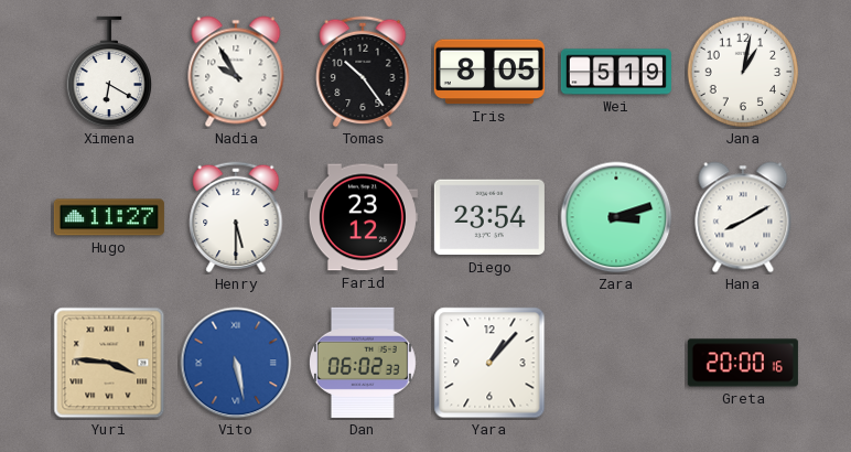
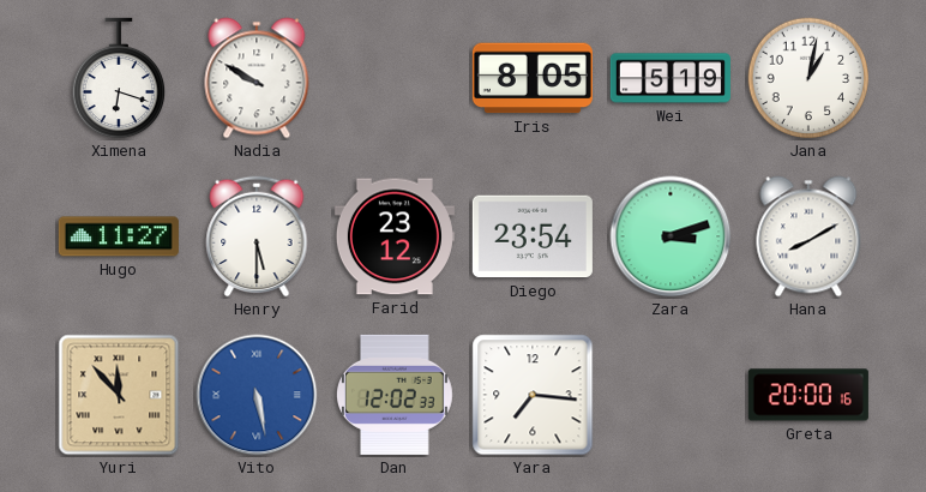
Ximena: 6:20 -> 6:18 (118, 78)
Nadia: 9:55 -> 9:50 (257, 78)
Tomas: 10:24 -> none (363, 72)
Yuri: 3:46 -> 11:53 (119, 395)
Dan: 06:02 -> 12:02 (395, 395)
Yara: 1:07 -> 7:16 (533, 395)
